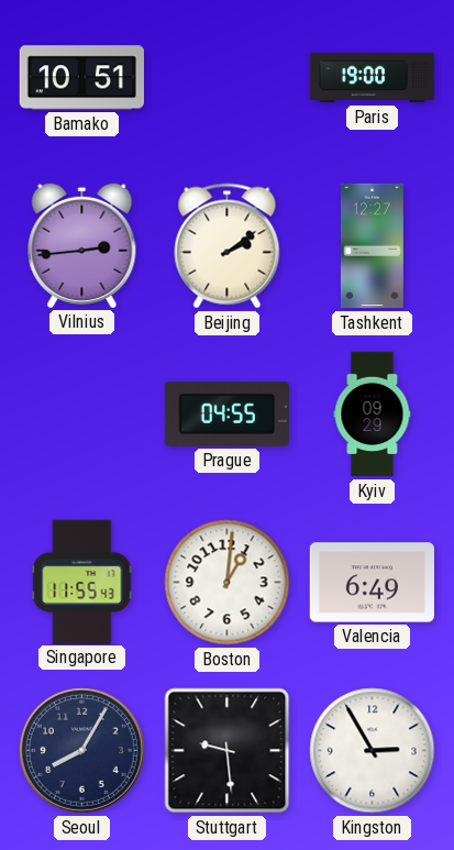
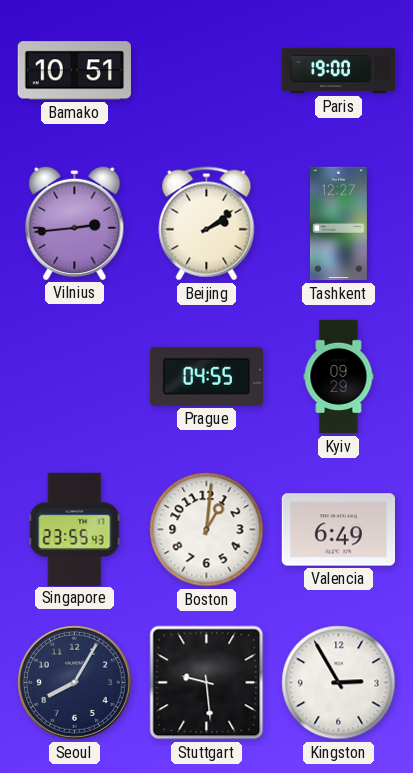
Singapore: 11:55 -> 23:55 (75, 529)
